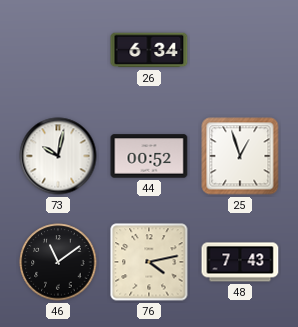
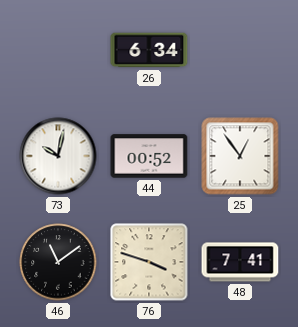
25: 12:57 -> 12:54 (240, 156)
76: 4:13 -> 3:48 (149, 262)
48: 7:43 -> 7:41 (240, 262)
